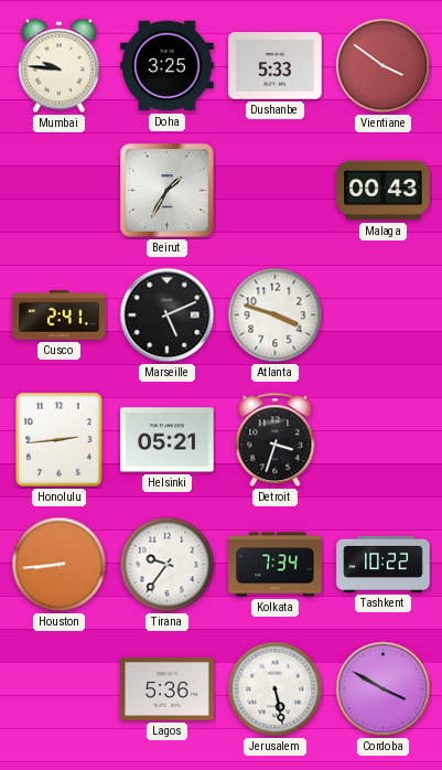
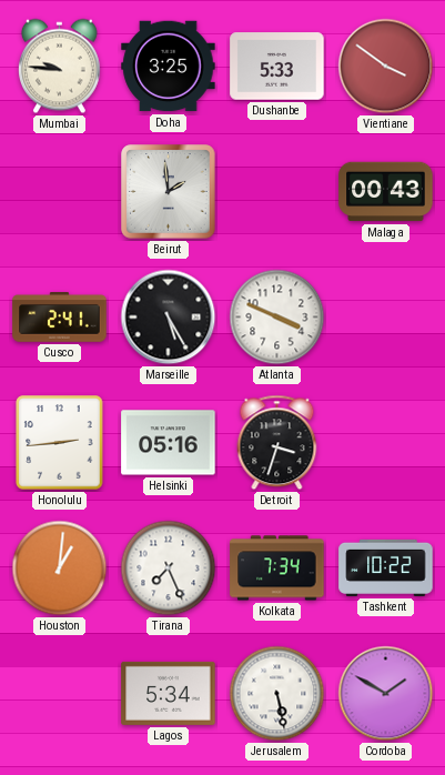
Beirut: 1:35 -> 1:59 (169, 192)
Marseille: 5:11 -> 5:25 (169, 318)
Atlanta: 3:48 -> 3:49 (277, 318)
Helsinki: 05:21 -> 05:16 (169, 443)
Houston: 8:44 -> 1:01 (60, 568)
Tirana: 9:36 -> 7:26 (169, 568)
Lagos: 5:36 -> 5:34 (169, 693)
Cordoba: 3:50 -> 1:50 (386, 694)
